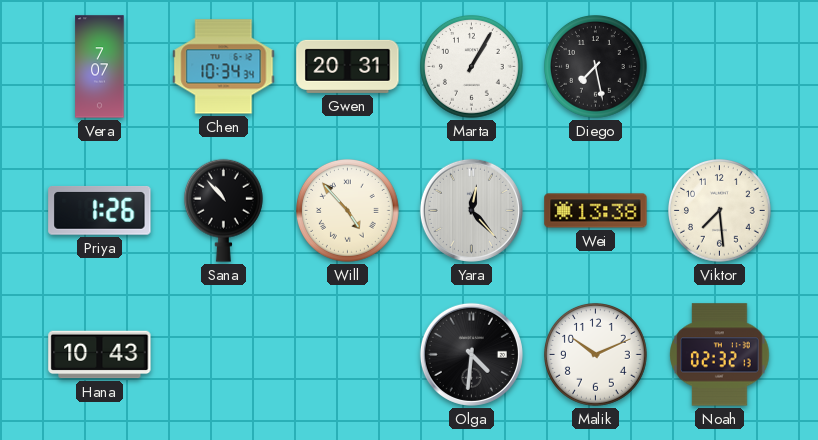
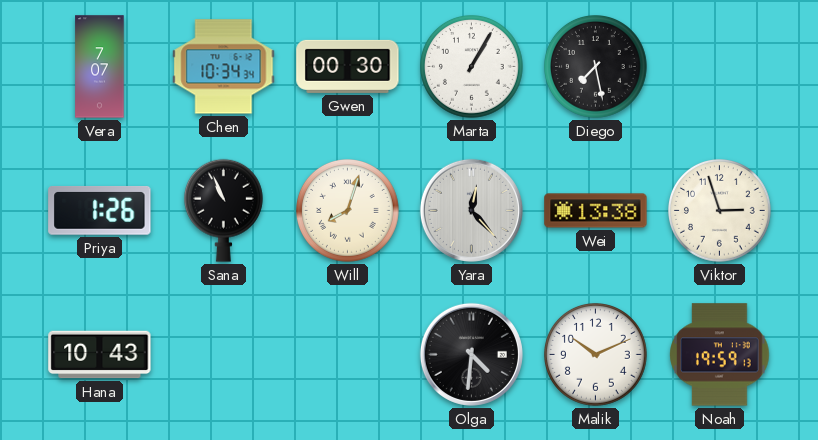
Gwen: 20:31 -> 00:30 (348, 66)
Sana: 10:53 -> 10:56 (223, 210)
Will: 4:53 -> 8:03 (348, 211)
Viktor: 7:29 -> 2:57 (720, 211)
Noah: 02:32 -> 19:59 (720, 355)
